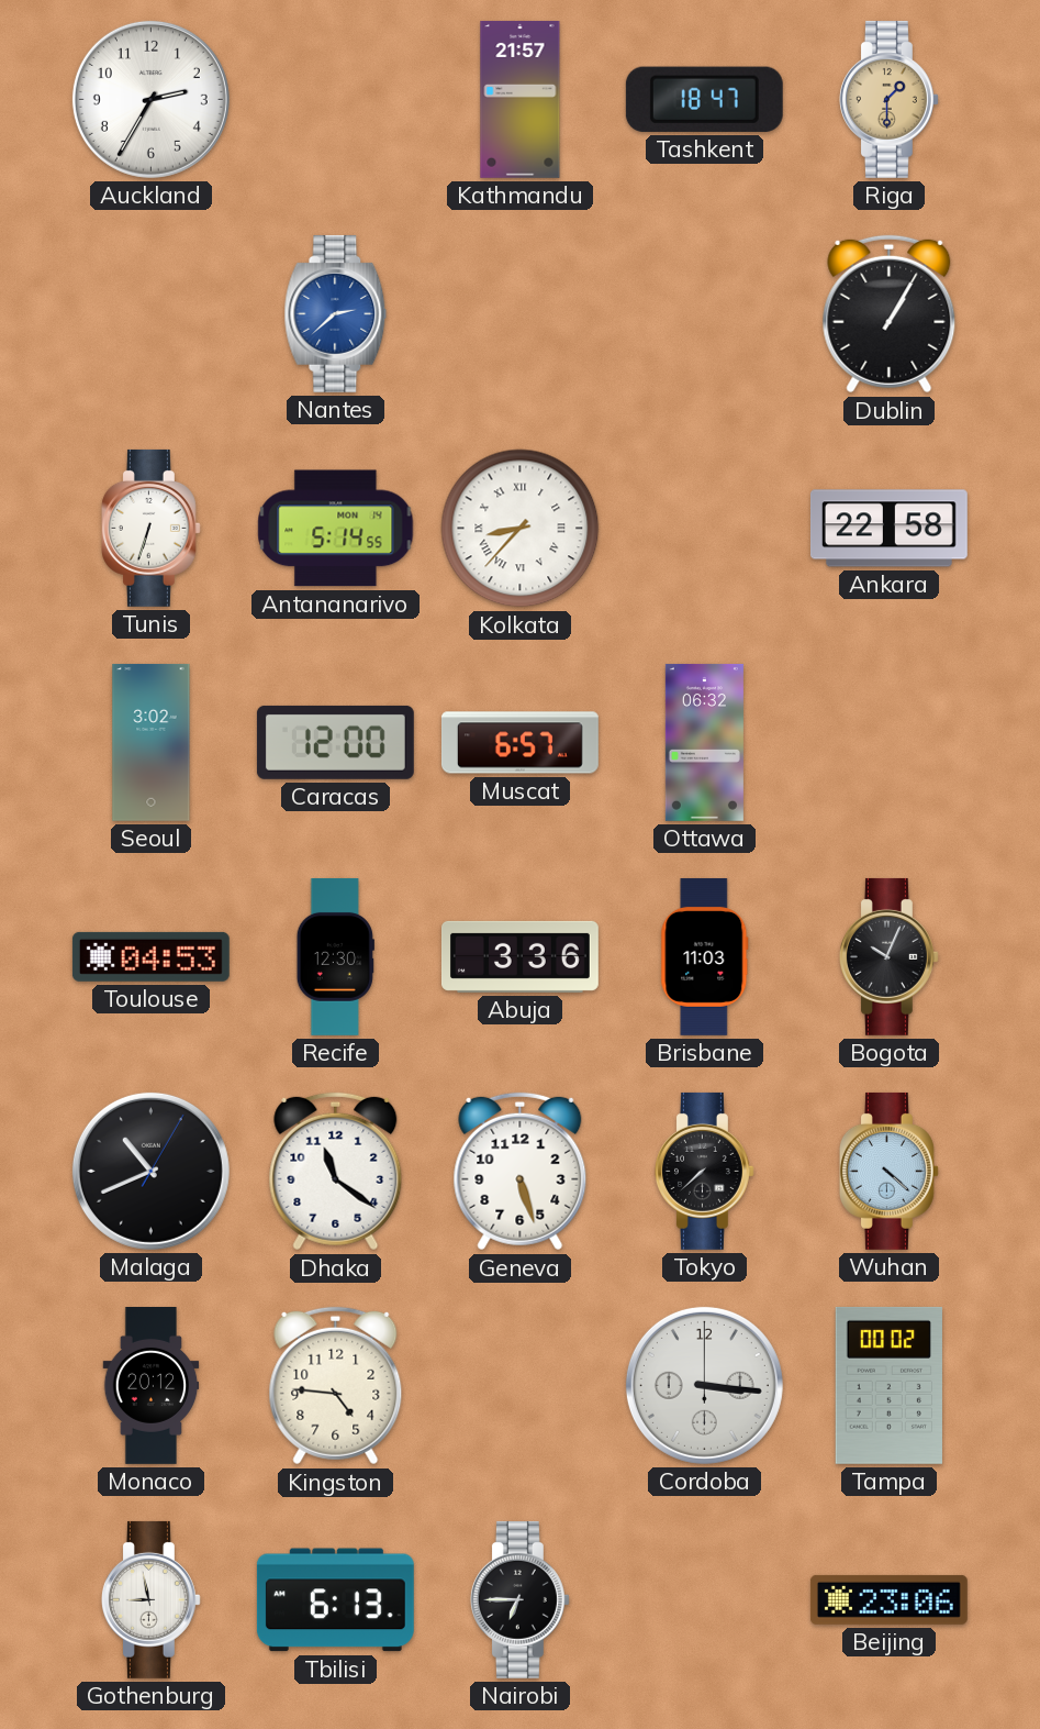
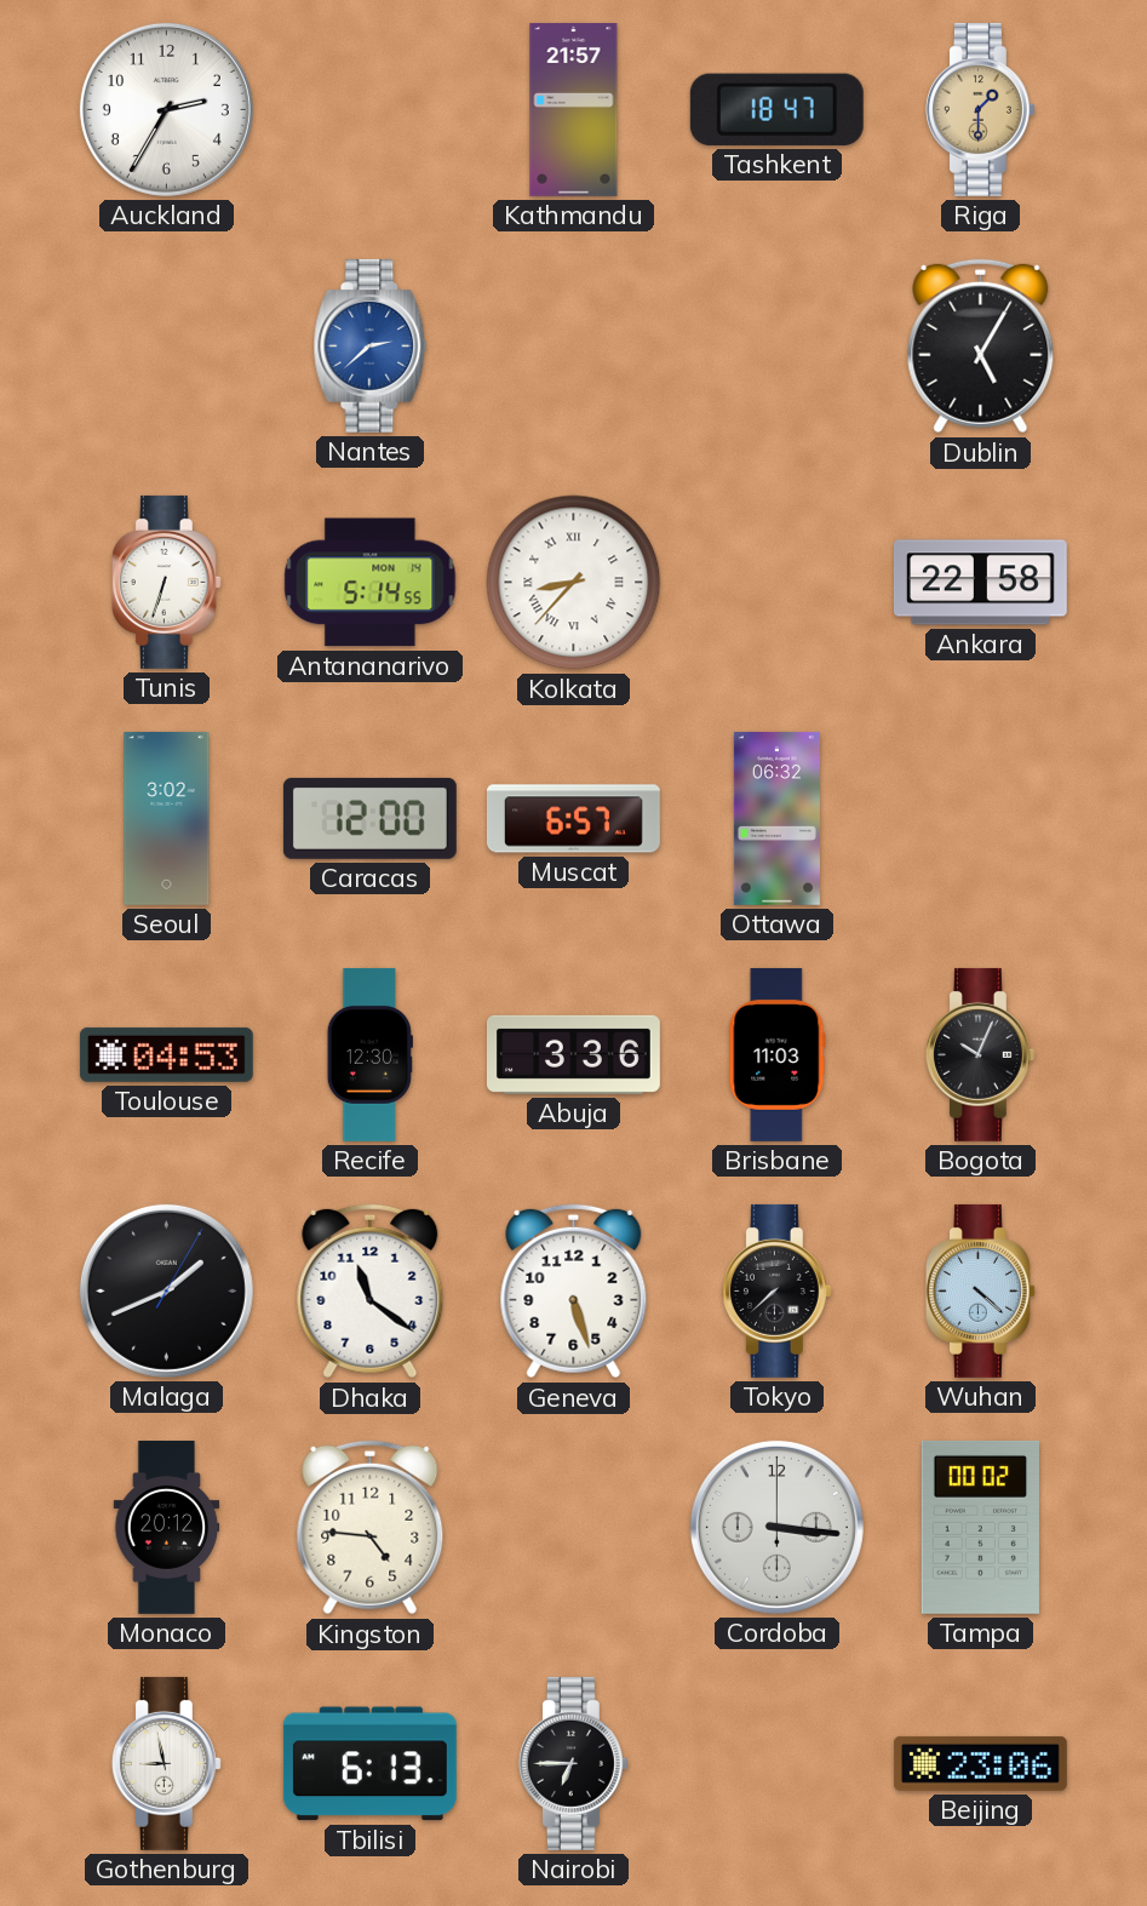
Dublin: 1:05 -> 5:05 (981, 347)
Malaga: 10:41 -> 1:41 (166, 1290)
